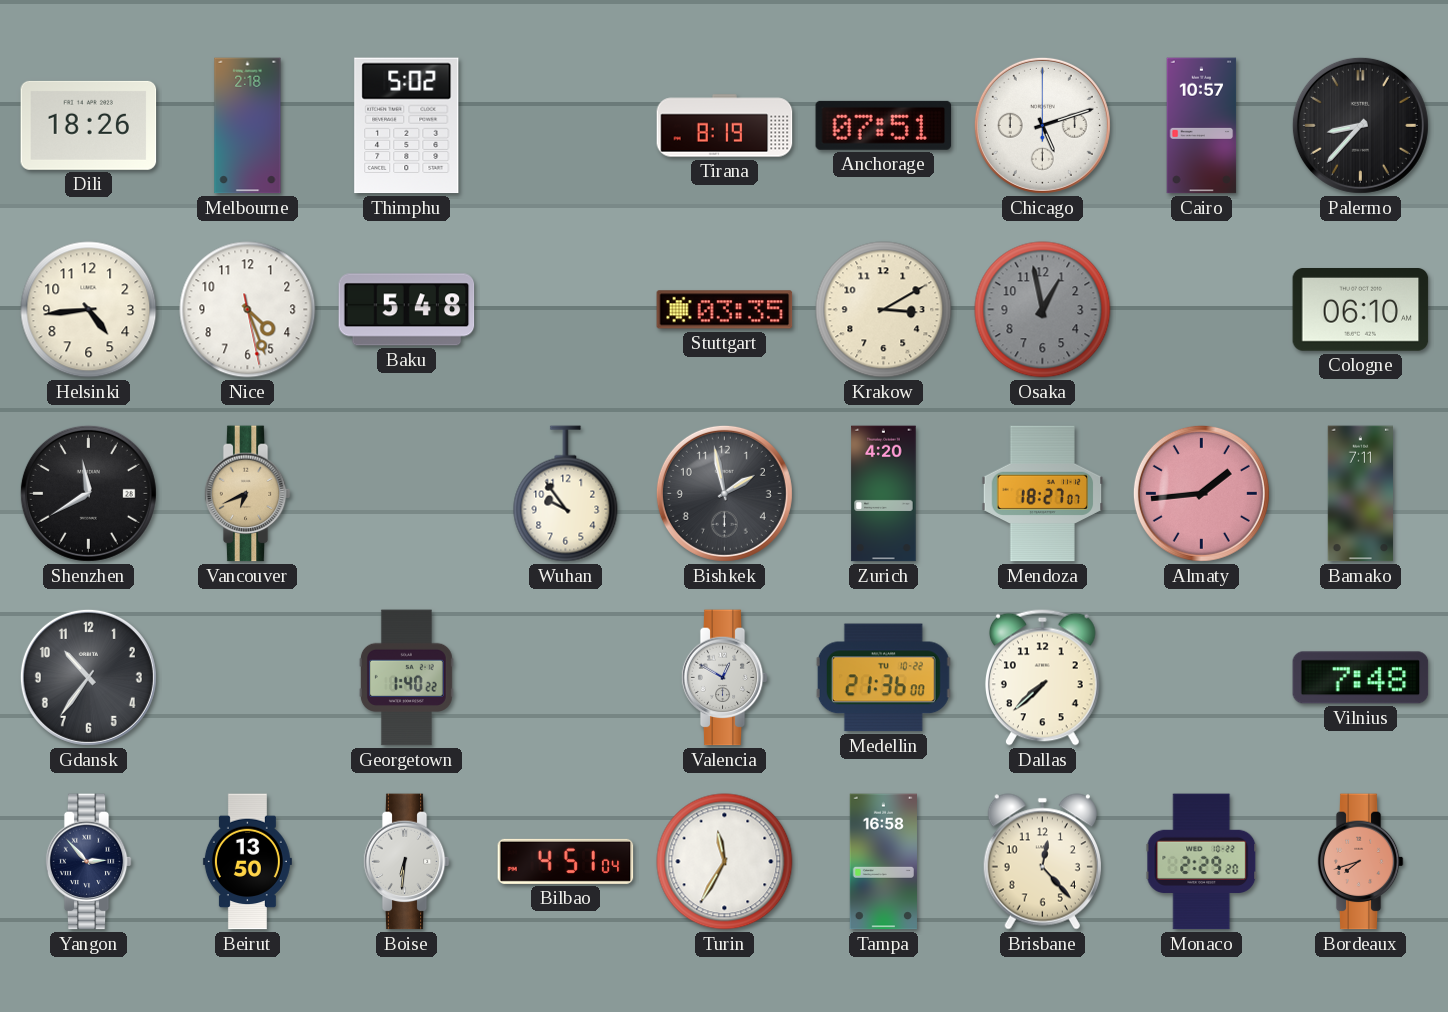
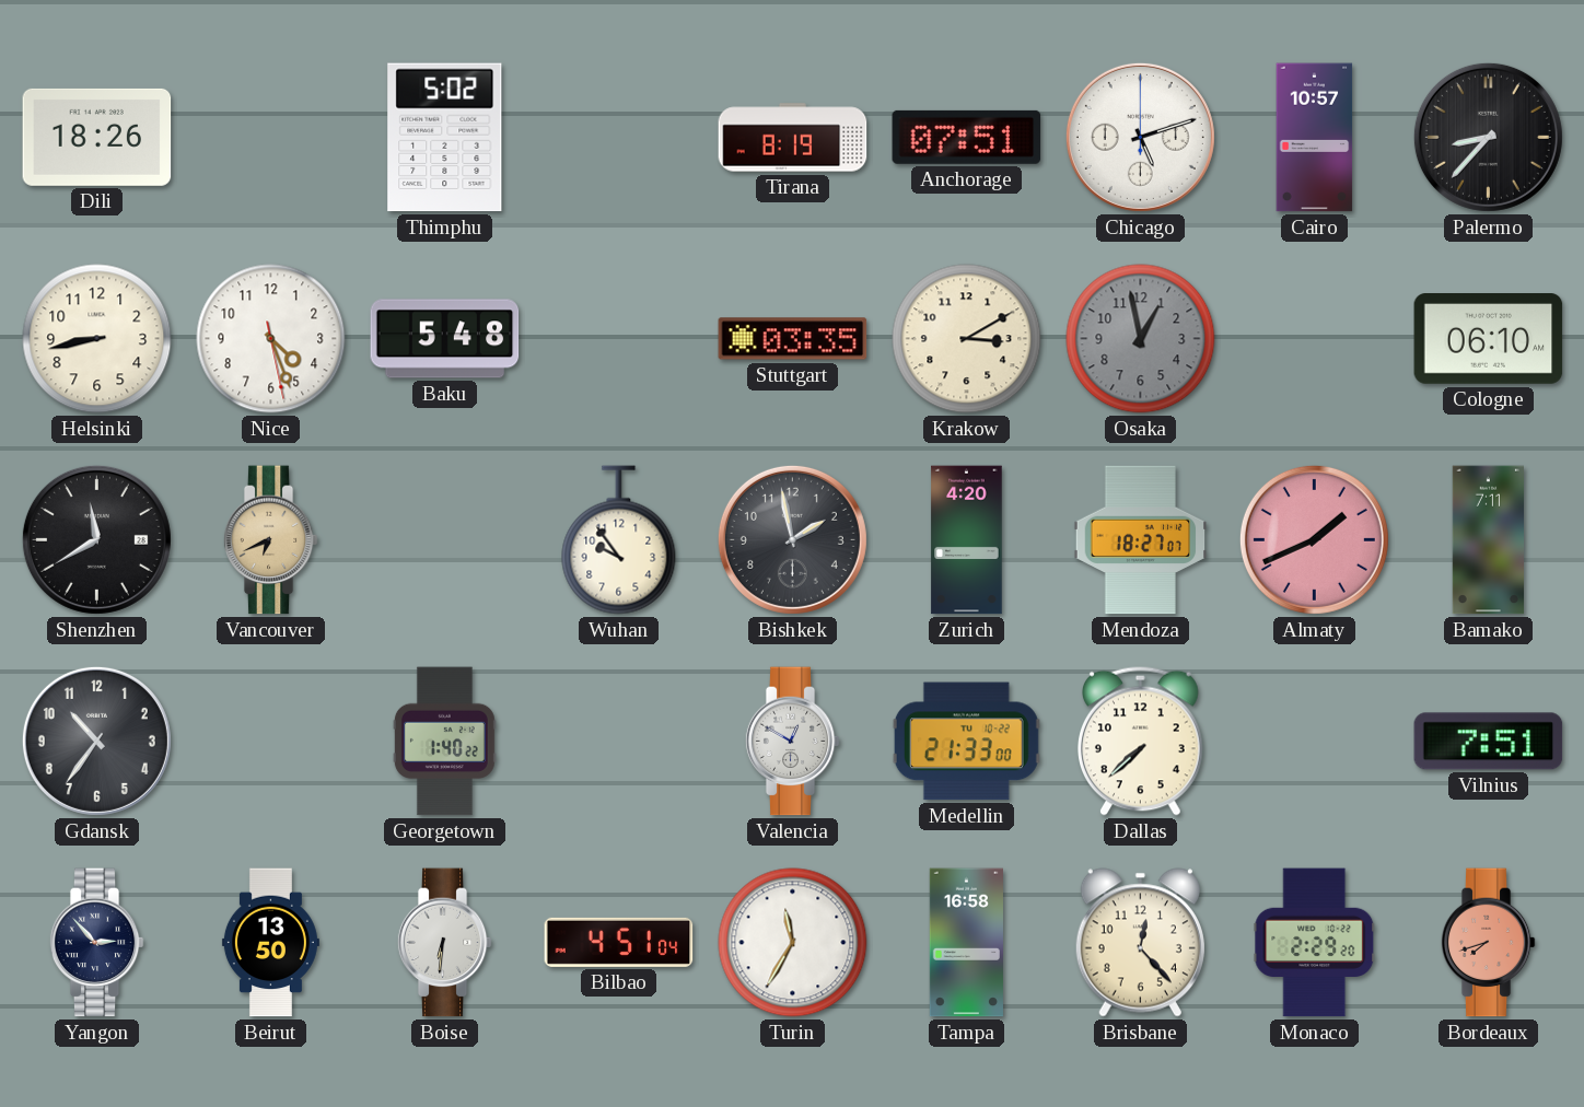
Melbourne: 2:18 -> none (248, 126)
Helsinki: 4:44 -> 8:43 (97, 339)
Almaty: 1:44 -> 1:41 (1314, 539)
Medellin: 21:36 -> 21:33 (966, 742)
Vilnius: 7:48 -> 7:51 (1489, 742)
